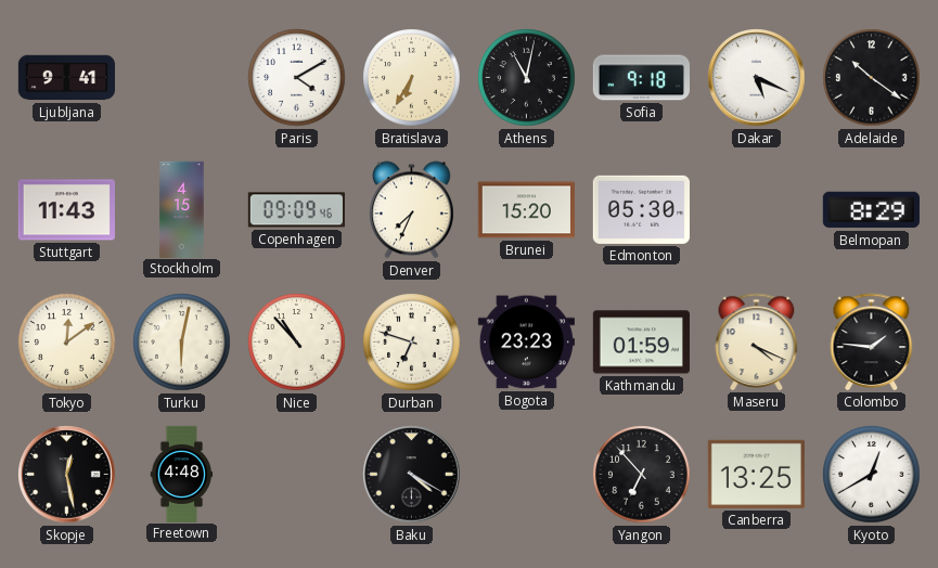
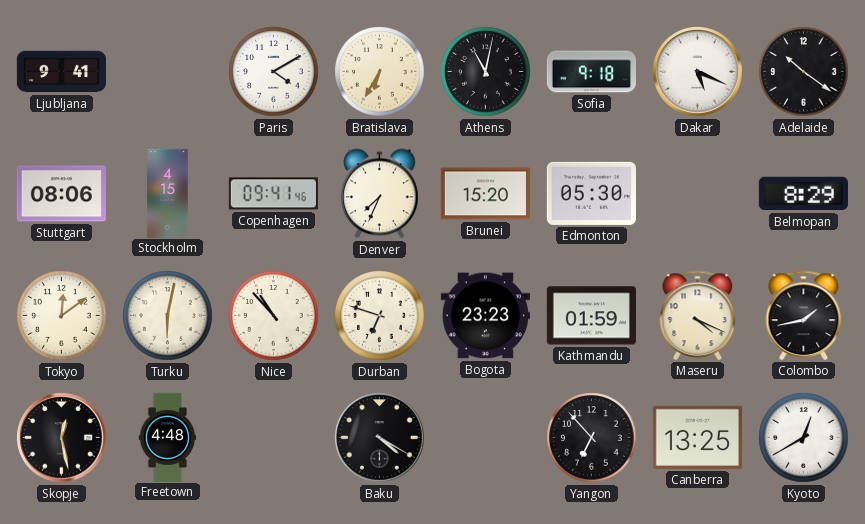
Stuttgart: 11:43 -> 08:06 (61, 194)
Copenhagen: 09:09 -> 09:41 (273, 194)
Colombo: 1:46 -> 1:43 (804, 315)
